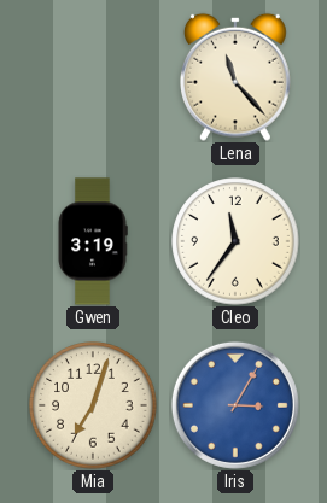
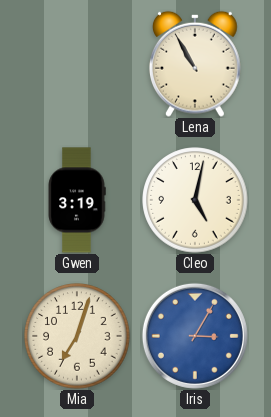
Lena: 11:23 -> 10:55 (195, 64)
Cleo: 11:36 -> 5:02 (195, 200)
